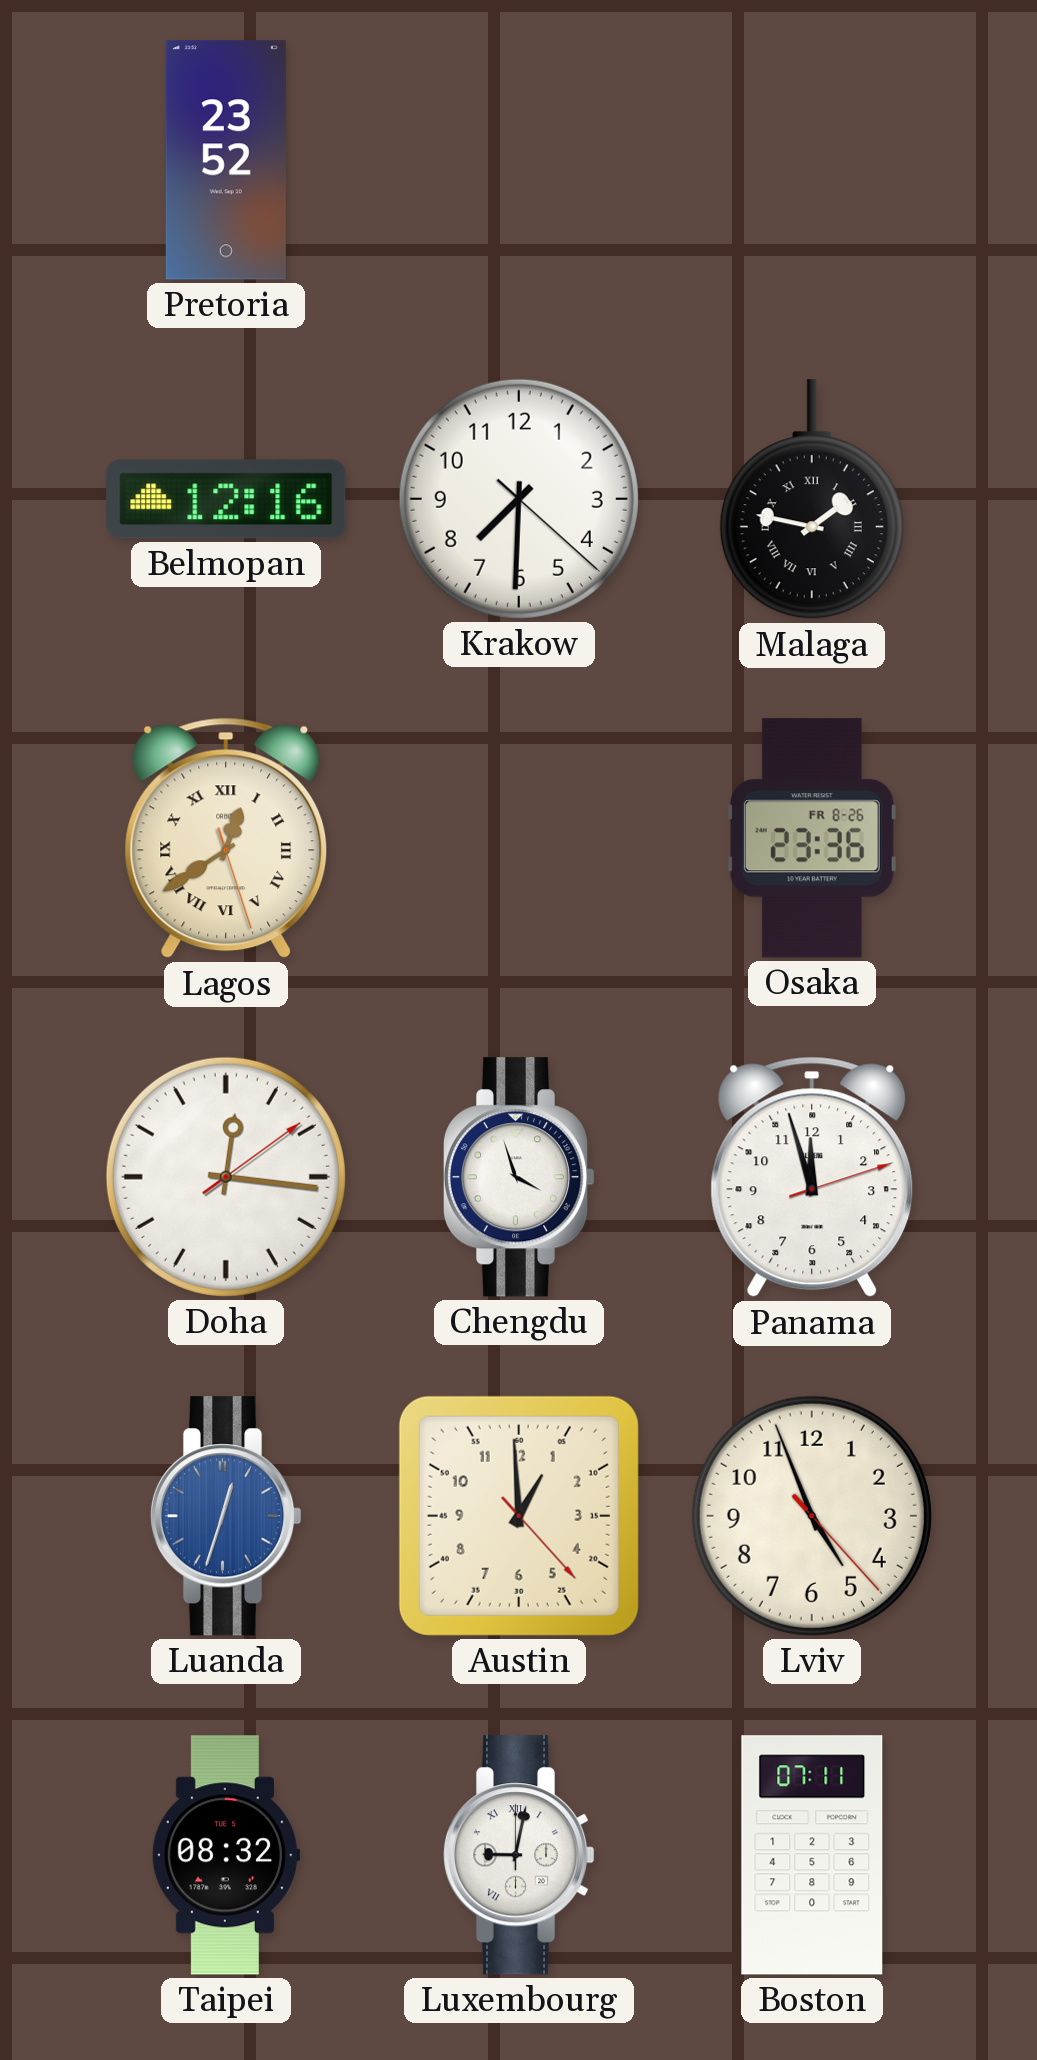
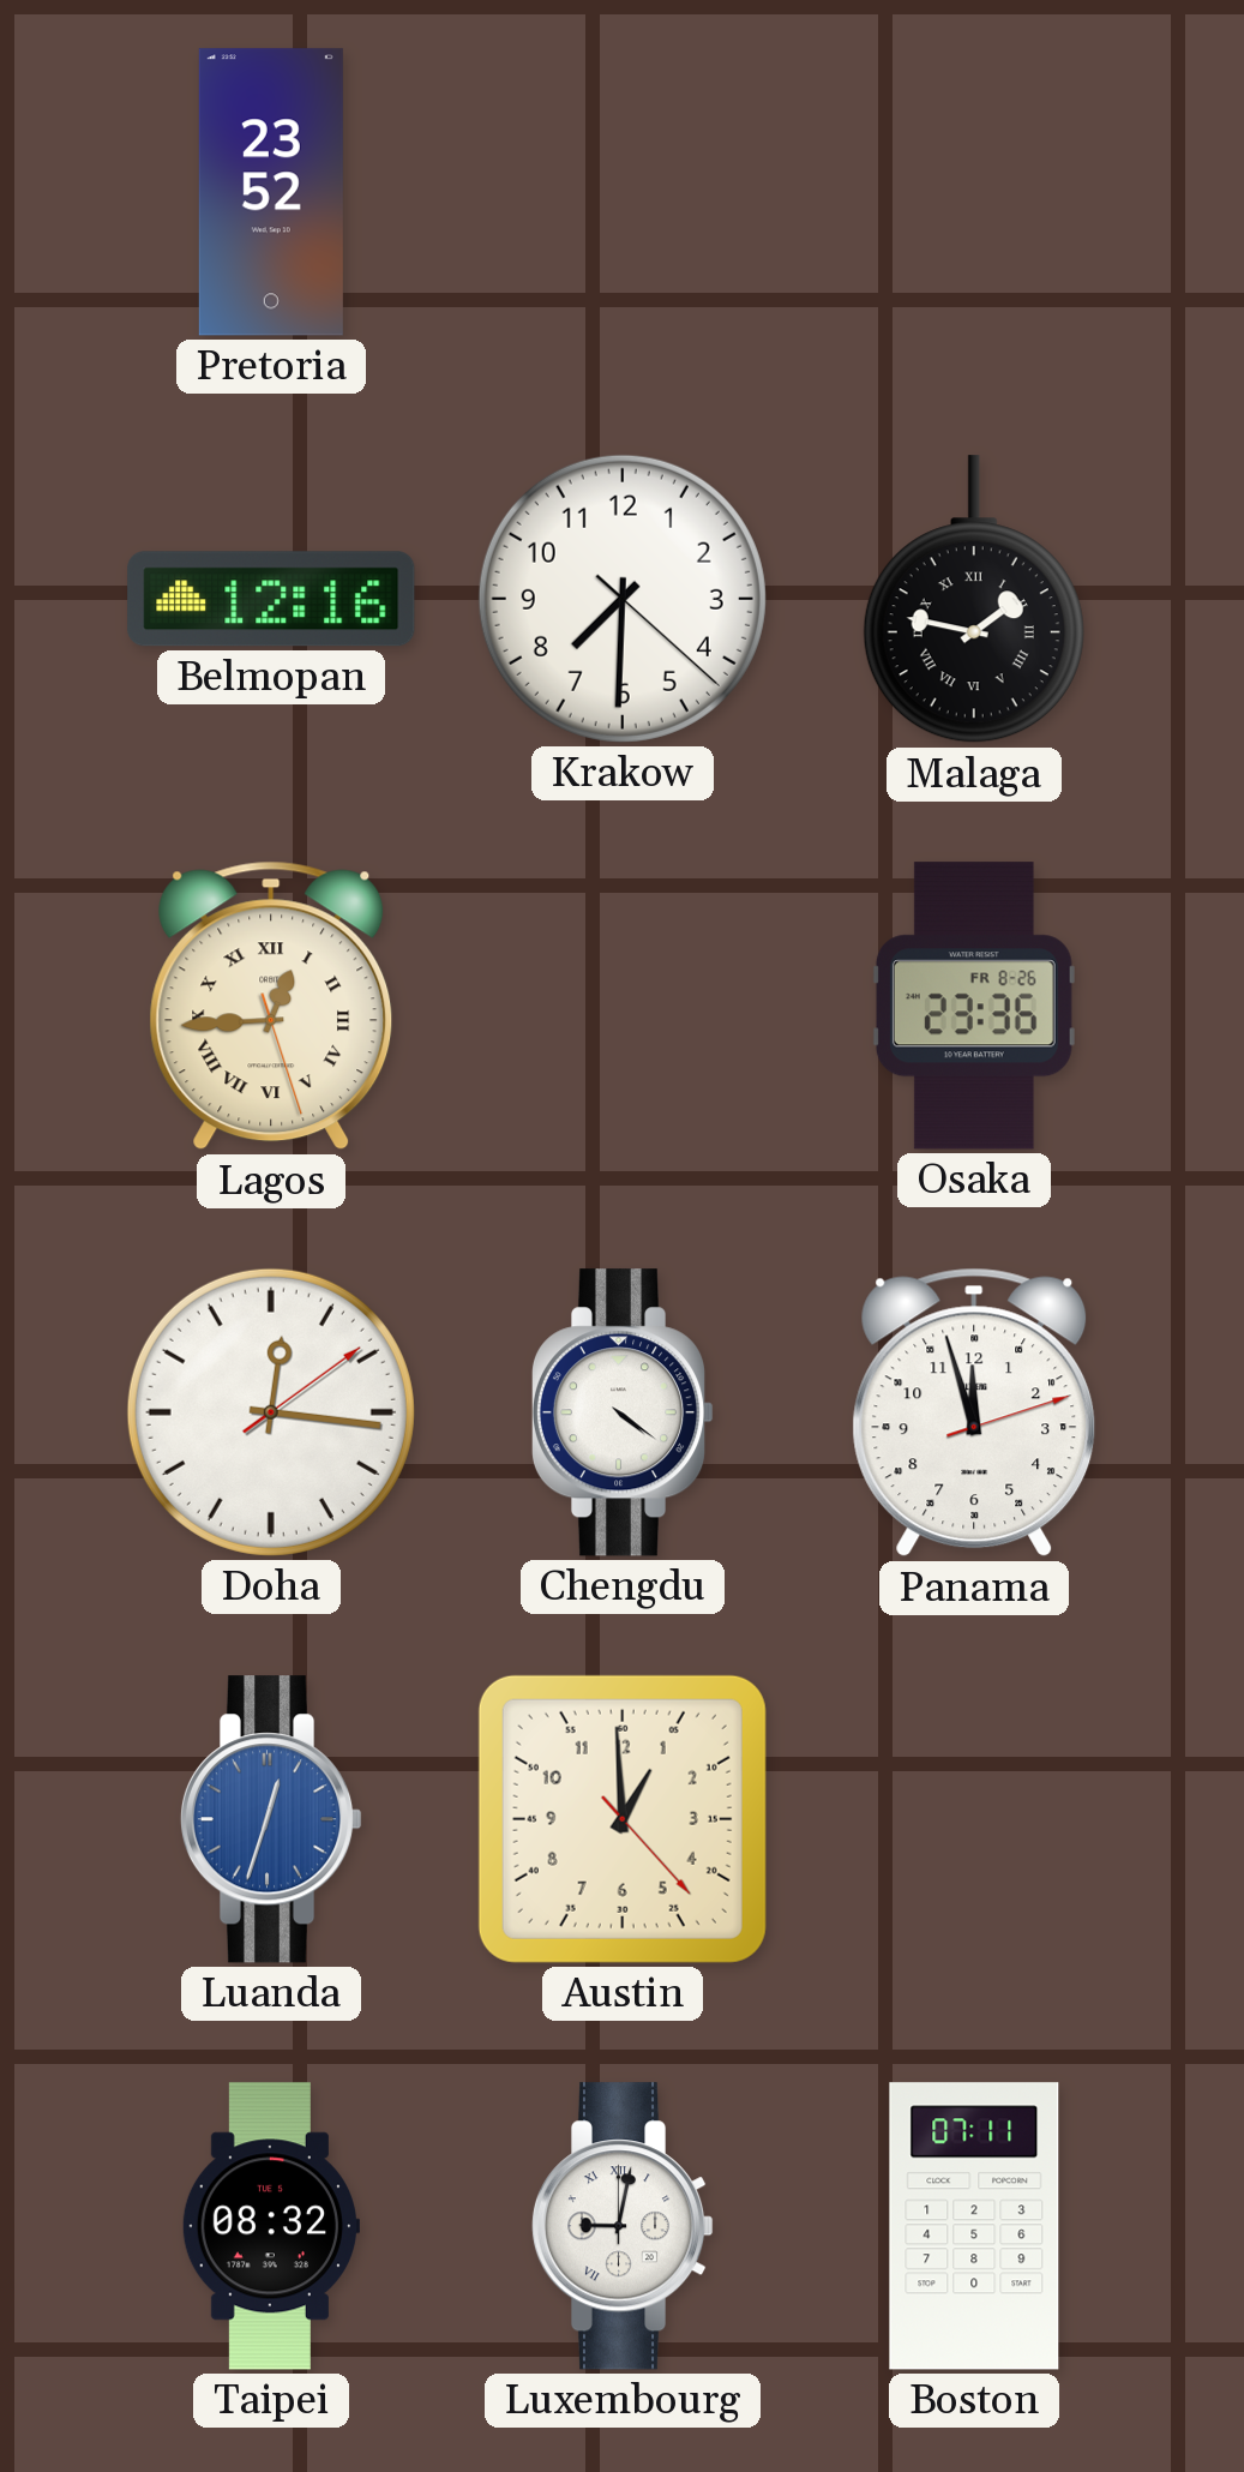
Lagos: 12:39 -> 12:44 (271, 1006)
Chengdu: 3:57 -> 4:21 (623, 1412)
Lviv: 4:56 -> none (812, 1516)
